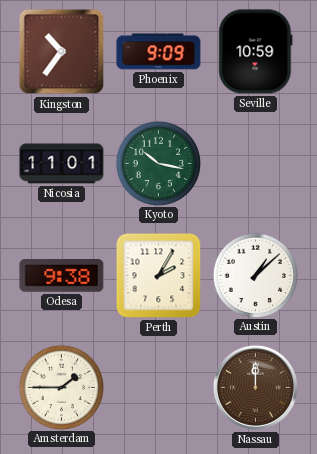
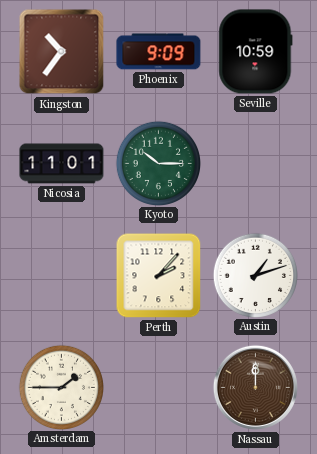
Kyoto: 10:17 -> 10:15 (158, 163)
Odesa: 9:38 -> none (62, 276)
Perth: 2:05 -> 2:07 (159, 276)
Austin: 1:08 -> 1:12 (255, 275)
